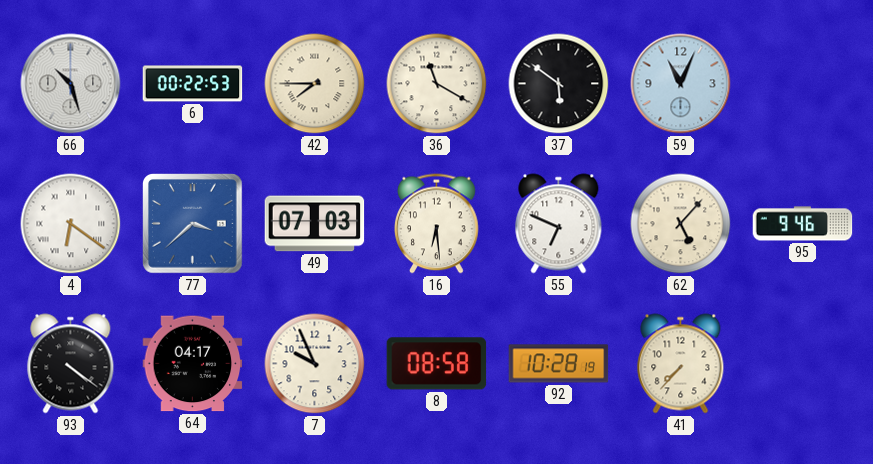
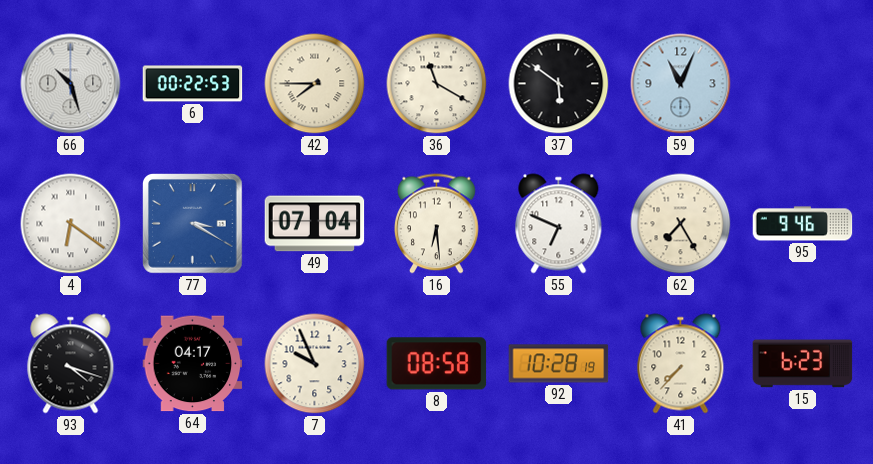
77: 3:38 -> 3:20 (193, 224)
49: 07:03 -> 07:04 (315, 224)
62: 5:07 -> 7:25 (681, 224)
93: 4:21 -> 4:18 (71, 364)
15: none -> 6:23 (803, 364)
